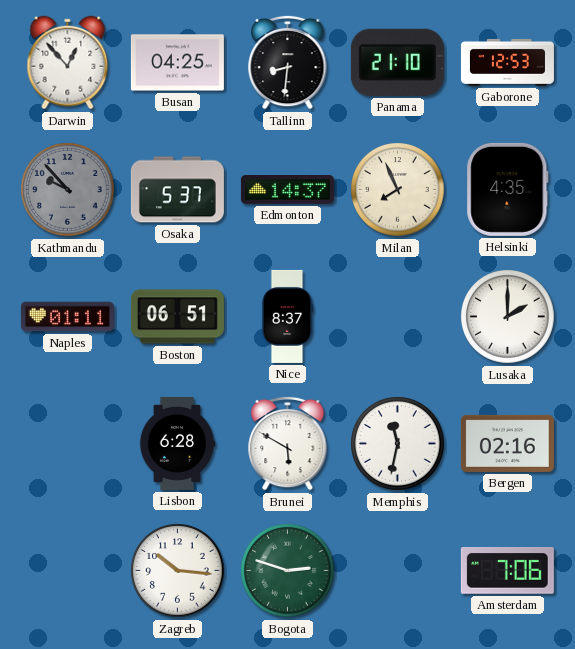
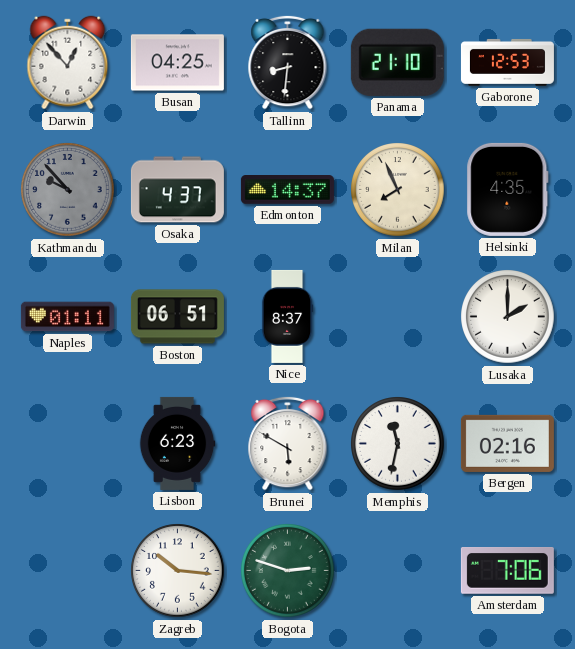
Osaka: 5:37 -> 4:37 (177, 190)
Lisbon: 6:28 -> 6:23 (177, 443)
